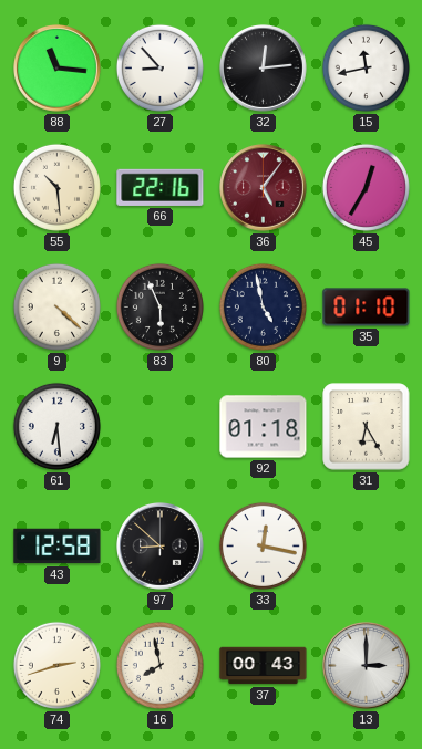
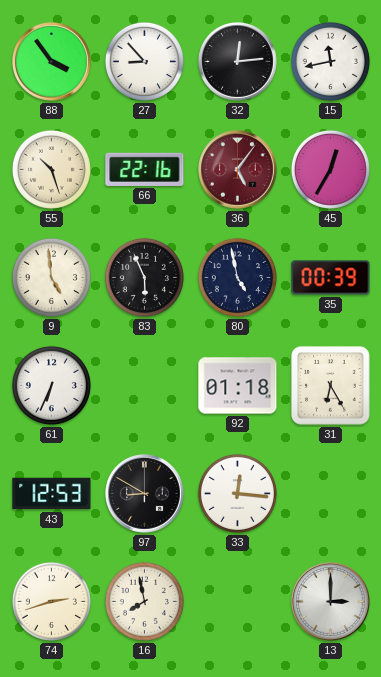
88: 11:16 -> 3:54 (52, 62)
55: 10:29 -> 10:27 (51, 169)
9: 4:22 -> 4:59 (51, 277)
35: 01:10 -> 00:39 (331, 278)
61: 6:29 -> 6:34 (51, 385)
43: 12:58 -> 12:53 (52, 494)
97: 8:52 -> 8:50 (145, 494)
33: 12:17 -> 12:16 (237, 493)
37: 00:43 -> none (264, 666)
